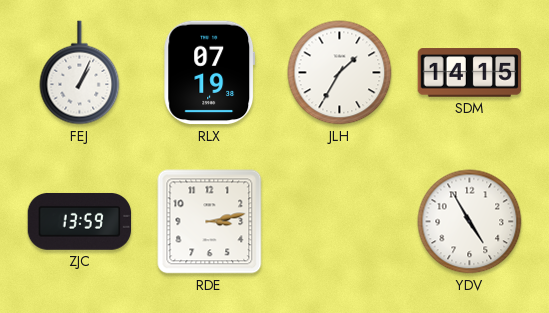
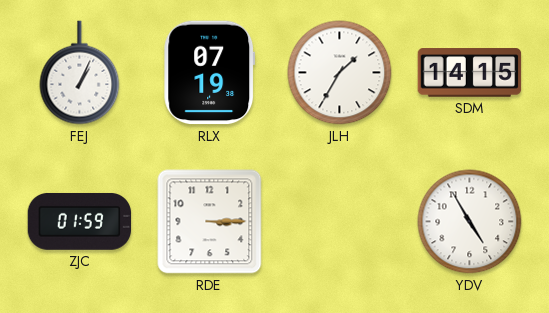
ZJC: 13:59 -> 01:59 (80, 221)
RDE: 3:13 -> 3:15 (210, 222)
